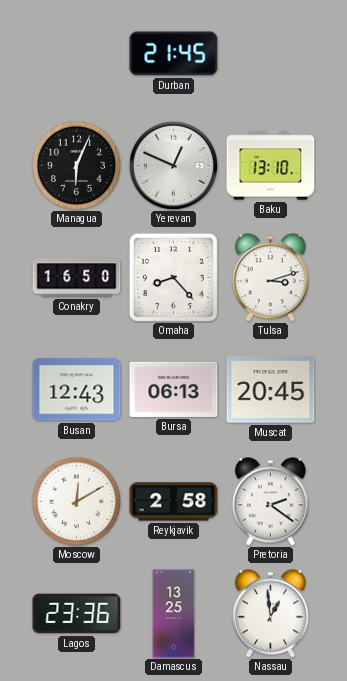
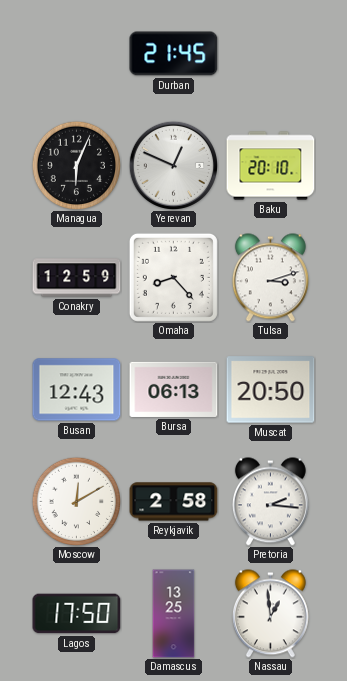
Baku: 13:10 -> 20:10 (271, 166)
Conakry: 16:50 -> 12:59 (77, 278)
Muscat: 20:45 -> 20:50 (271, 390)
Pretoria: 2:21 -> 2:16 (270, 502)
Lagos: 23:36 -> 17:50 (77, 614)
